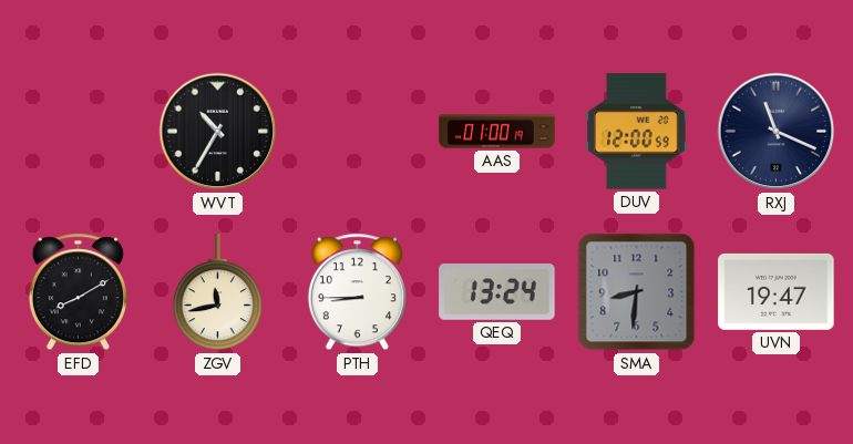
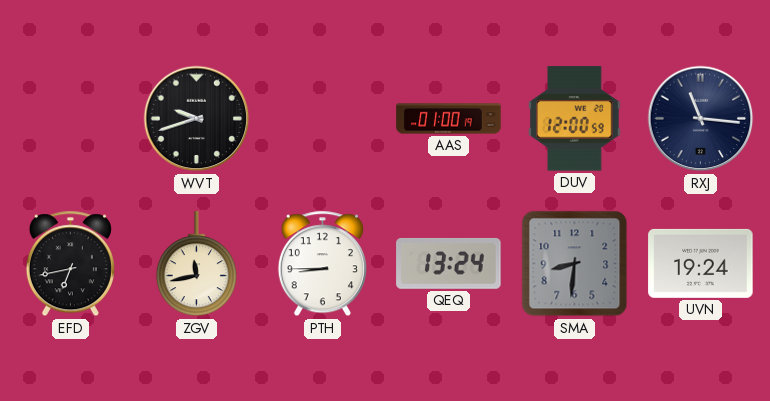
WVT: 10:35 -> 9:42 (197, 119)
RXJ: 11:19 -> 11:16 (701, 119)
EFD: 8:10 -> 6:43 (70, 264)
UVN: 19:47 -> 19:24 (701, 263)
